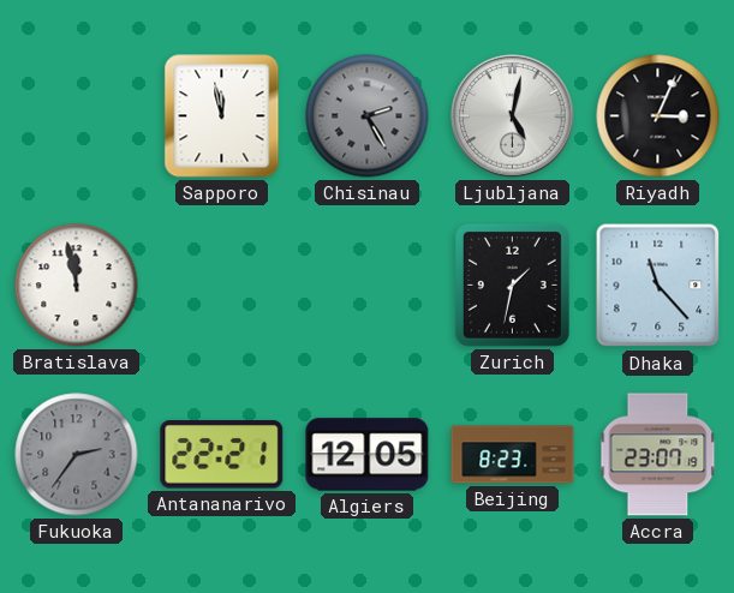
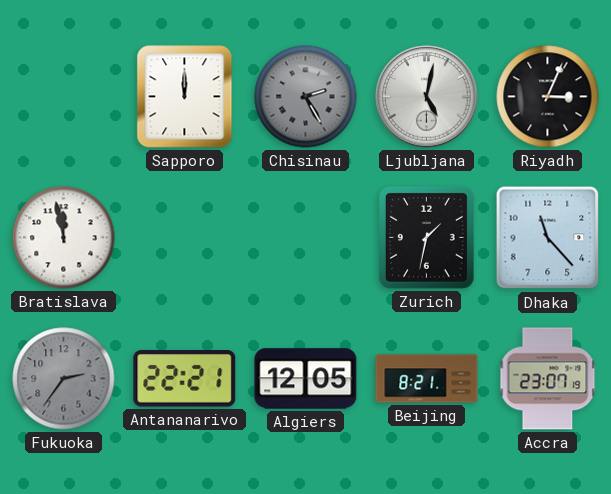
Sapporo: 11:58 -> 12:00 (185, 97)
Beijing: 8:23 -> 8:21 (427, 379)
